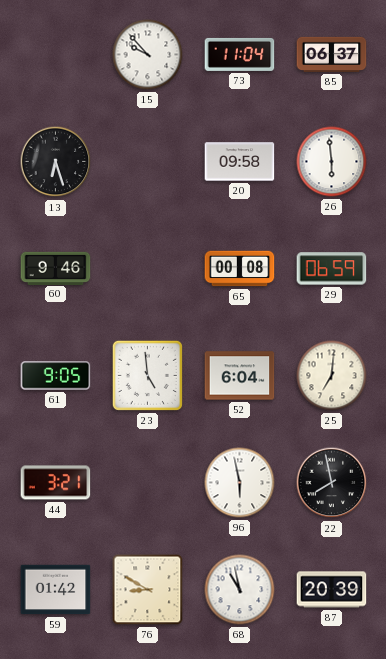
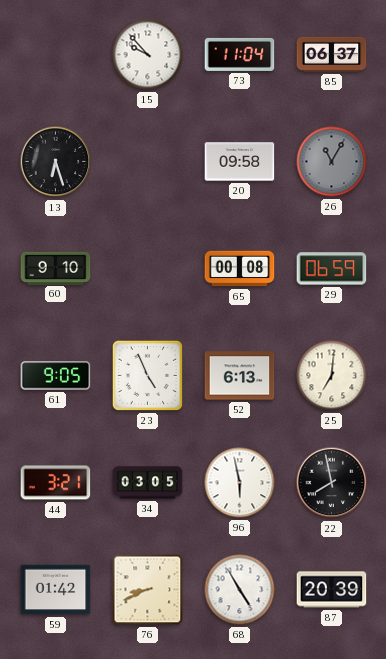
26: 5:59 -> 11:05 (332, 162)
26 dial: white -> grey (332, 162)
60: 9:46 -> 9:10 (56, 268)
23: 4:59 -> 4:56 (147, 375)
52: 6:04 -> 6:13 (240, 376)
34: none -> 03:05 (148, 483)
76: 8:50 -> 8:41 (148, 590)
68: 10:58 -> 4:55 (240, 590)
